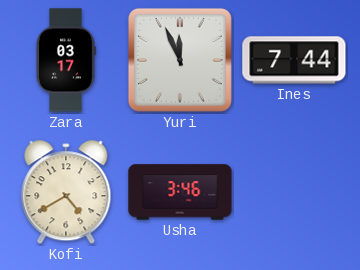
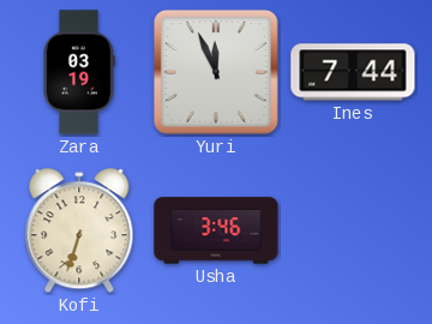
Zara: 03:17 -> 03:19 (79, 72)
Kofi: 4:40 -> 6:33 (79, 232)
